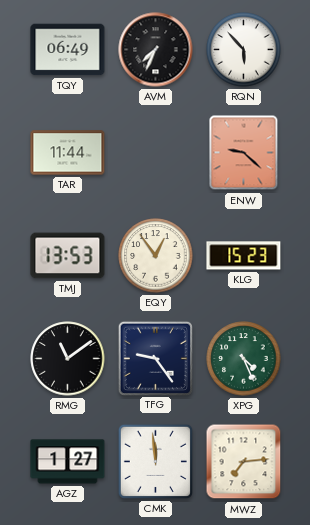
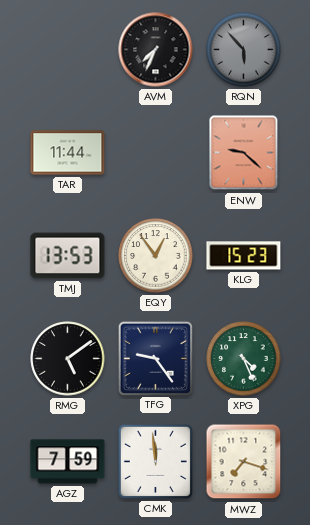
TQY: 06:49 -> none (68, 50)
RQN dial: white -> grey (244, 50)
RMG: 11:09 -> 5:09 (68, 359)
AGZ: 1:27 -> 7:59 (68, 462)
MWZ: 7:14 -> 7:18 (244, 462)
